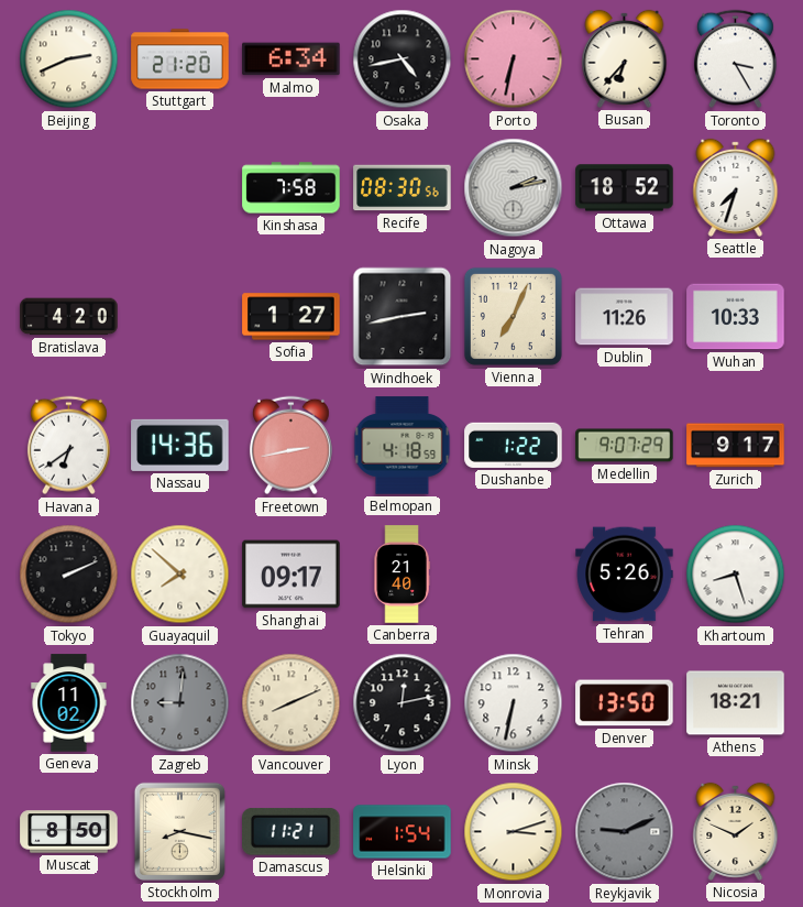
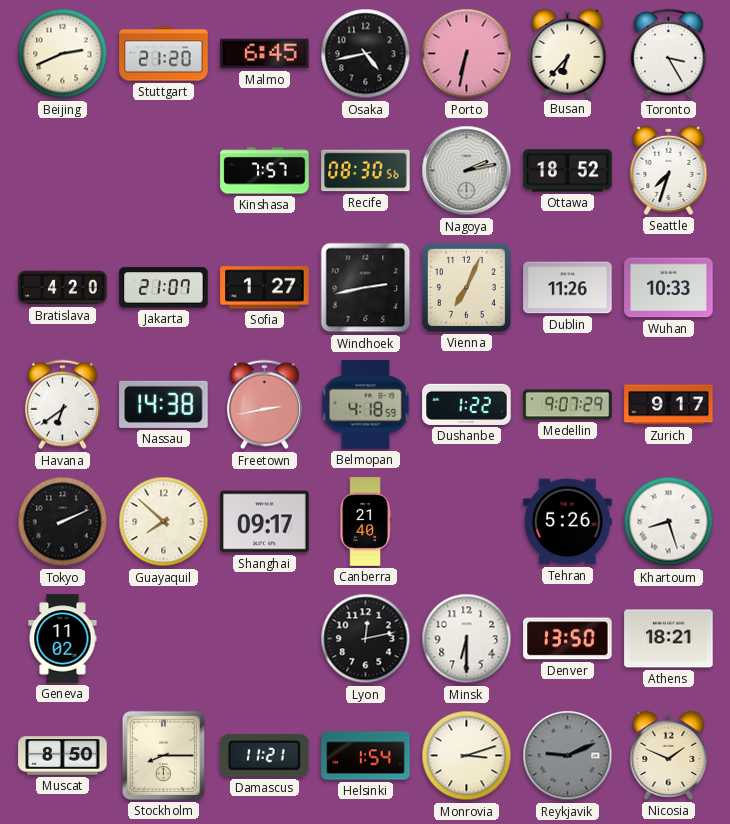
Malmo: 6:34 -> 6:45 (265, 54)
Kinshasa: 7:58 -> 7:57 (265, 171)
Jakarta: none -> 21:07 (164, 288)
Nassau: 14:36 -> 14:38 (164, 404)
Zagreb: 9:01 -> none (180, 703)
Vancouver: 8:11 -> none (291, 703)
Minsk: 6:32 -> 6:30 (467, 639)
Stockholm: 8:17 -> 8:15 (163, 755)
